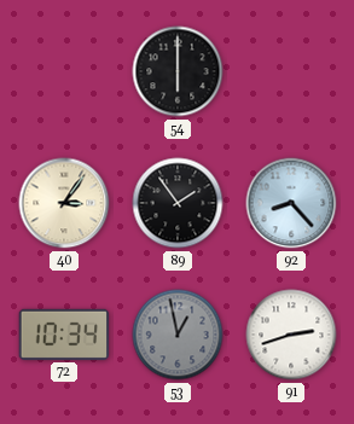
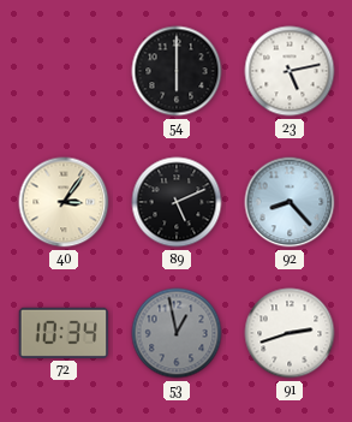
23: none -> 5:13 (290, 71)
89: 1:54 -> 5:11 (177, 202)
